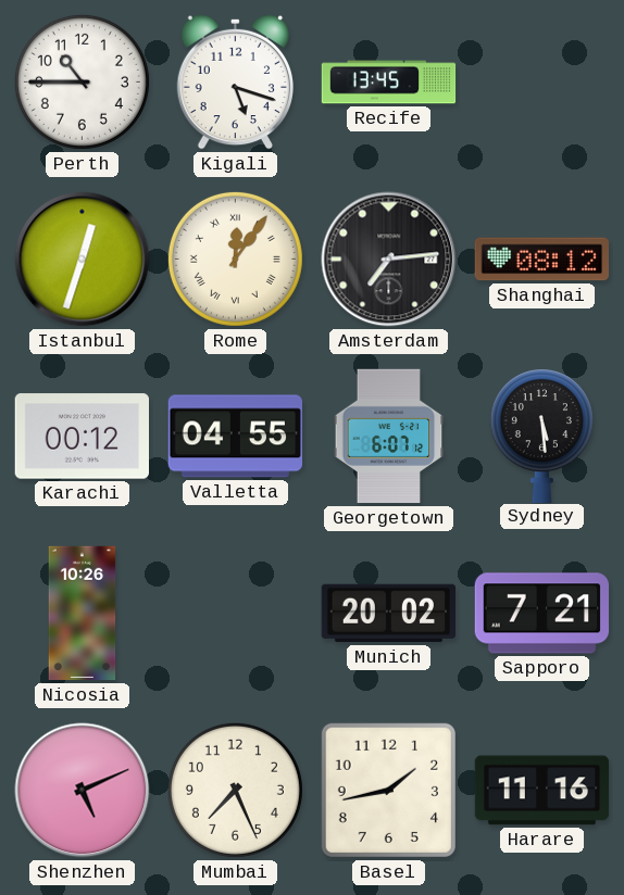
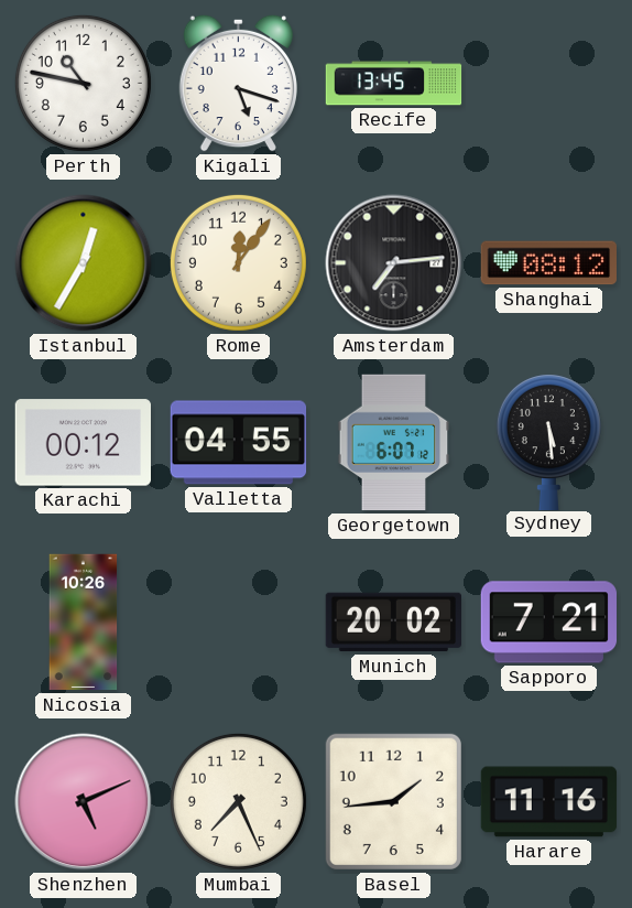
Perth: 10:45 -> 10:47 (83, 83)
Istanbul: 12:33 -> 12:35 (84, 263)
Rome numerals: Roman -> Arabic (238, 262)
Basel: 1:43 -> 1:44 (393, 801)
